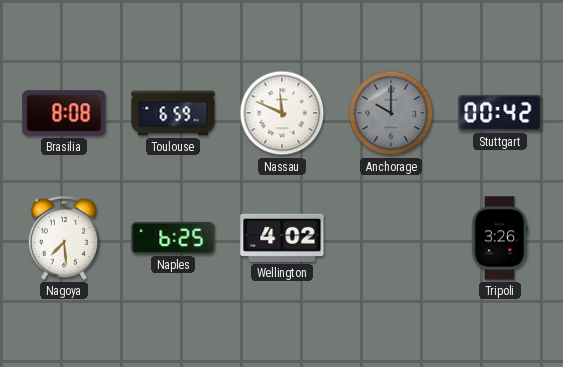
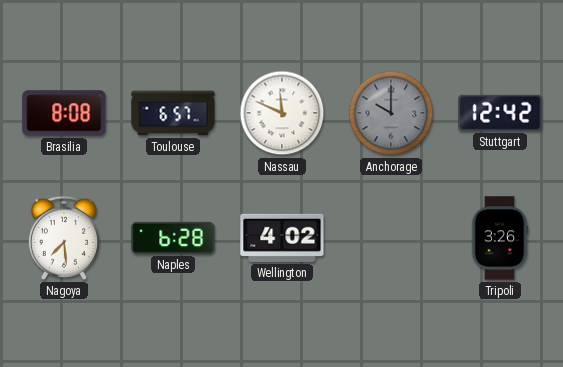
Toulouse: 6:59 -> 6:57 (173, 113)
Stuttgart: 00:42 -> 12:42 (500, 113)
Naples: 6:25 -> 6:28 (173, 238)
